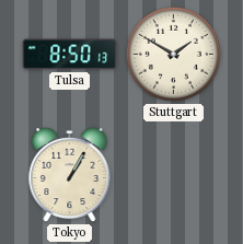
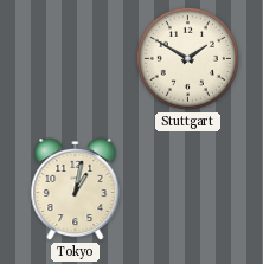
Tulsa: 8:50 -> none (70, 55)
Tokyo: 1:05 -> 1:02 (76, 189)
